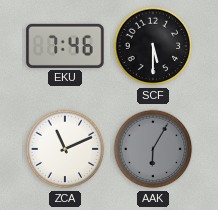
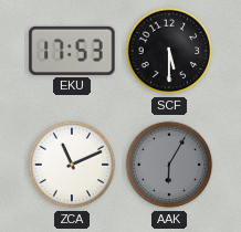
EKU: 7:46 -> 17:53 (72, 51)
